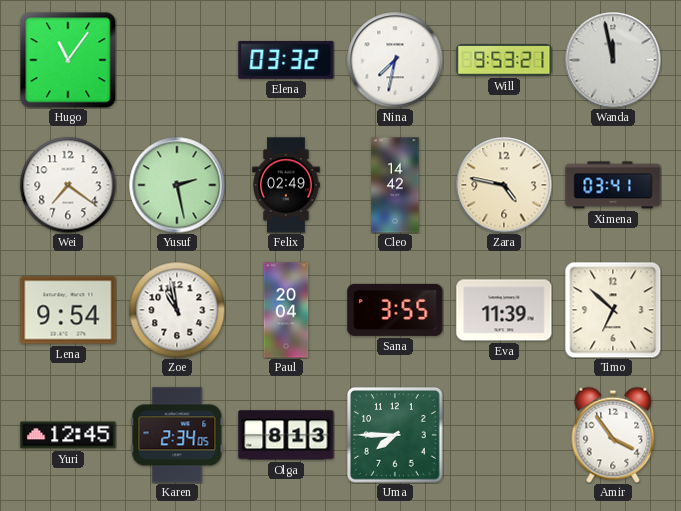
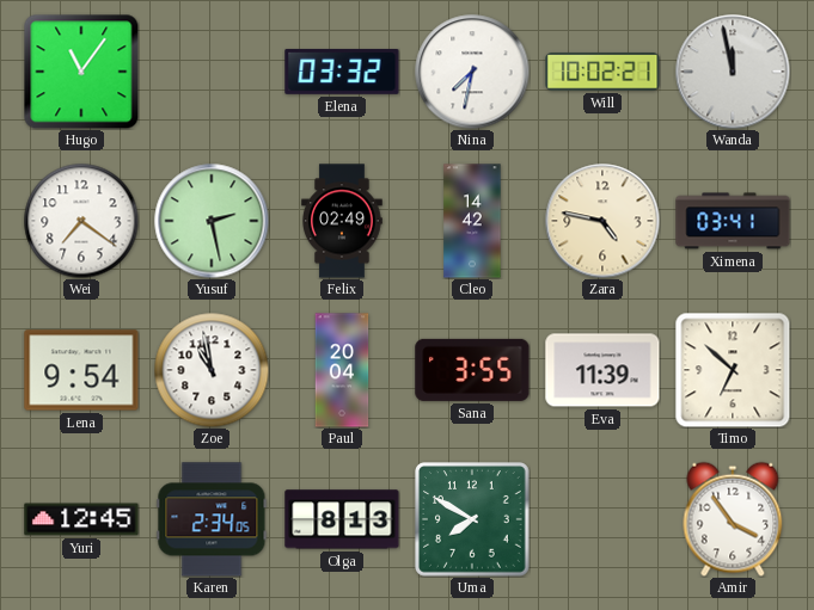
Will: 9:53 -> 10:02 (602, 73)
Uma: 7:45 -> 7:50 (473, 520)
